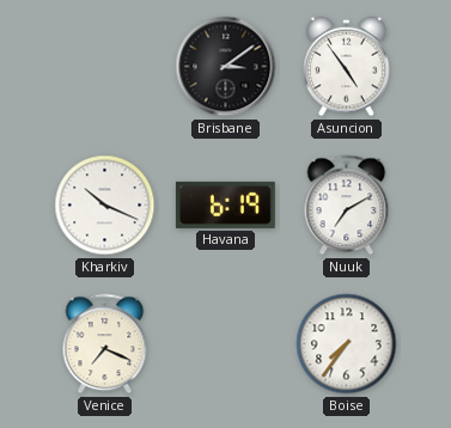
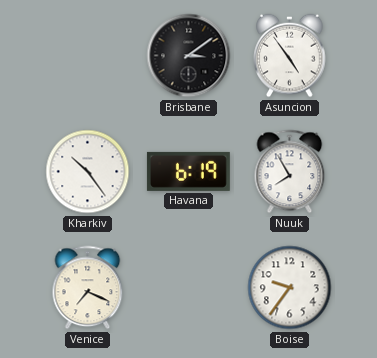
Kharkiv: 10:19 -> 10:24 (88, 172)
Nuuk: 7:10 -> 7:55 (290, 172)
Boise: 7:36 -> 9:36 (290, 288)
